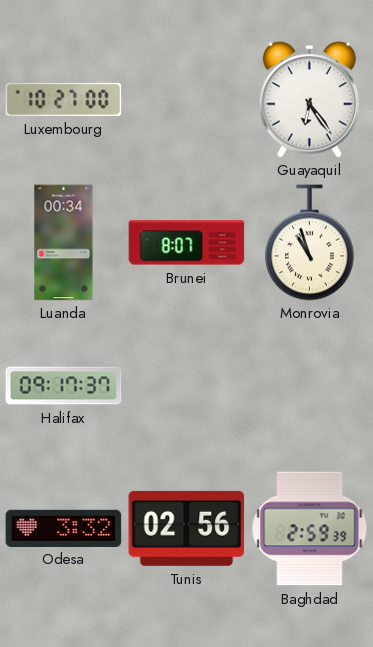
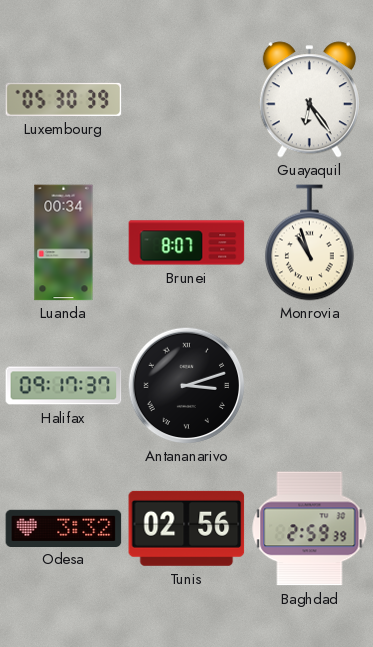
Luxembourg: 10:27 -> 05:30 (64, 99)
Antananarivo: none -> 3:12 (186, 385)
